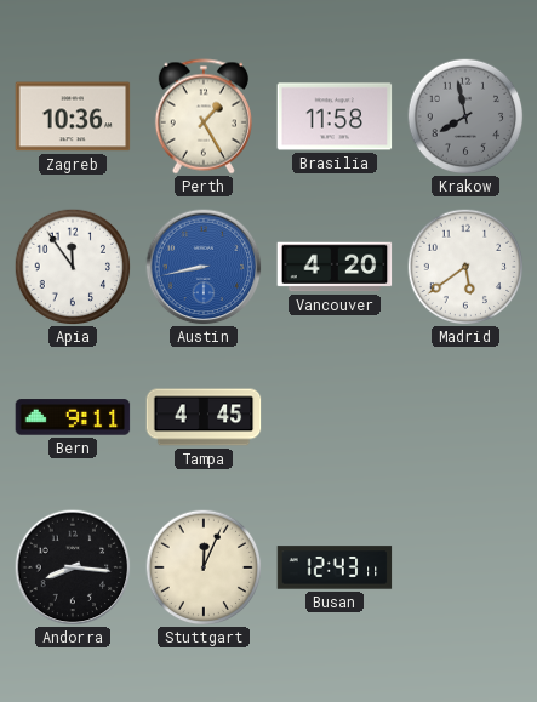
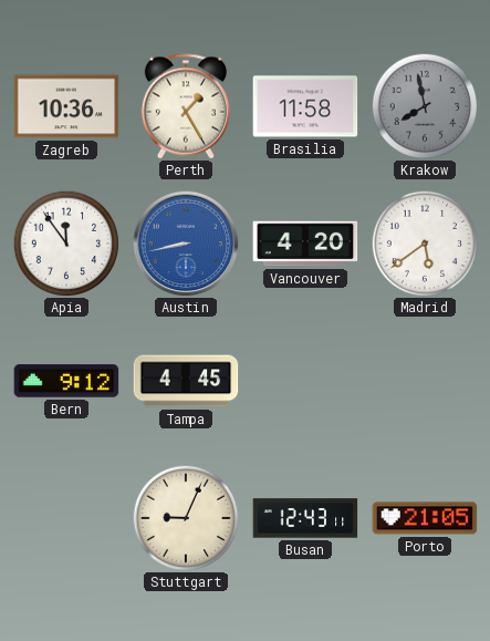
Bern: 9:11 -> 9:12 (66, 381)
Andorra: 8:16 -> none (73, 567)
Stuttgart: 12:04 -> 9:04 (186, 518)
Porto: none -> 21:05 (425, 518)
